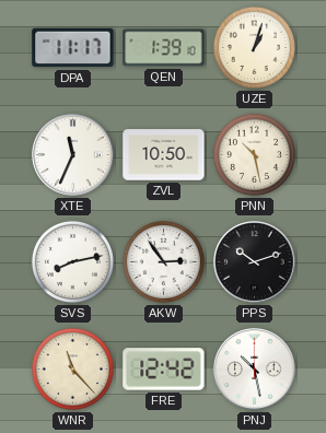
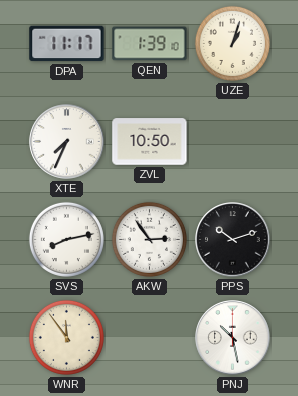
XTE: 11:34 -> 7:34 (67, 142)
PNN: 10:28 -> none (254, 154)
WNR: 11:23 -> 11:54 (66, 337)
FRE: 12:42 -> none (164, 370)
